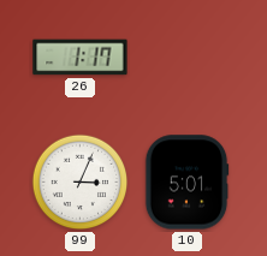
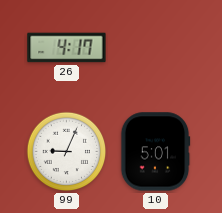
26: 1:17 -> 4:17 (67, 48)
99: 3:04 -> 9:04 (67, 152)
